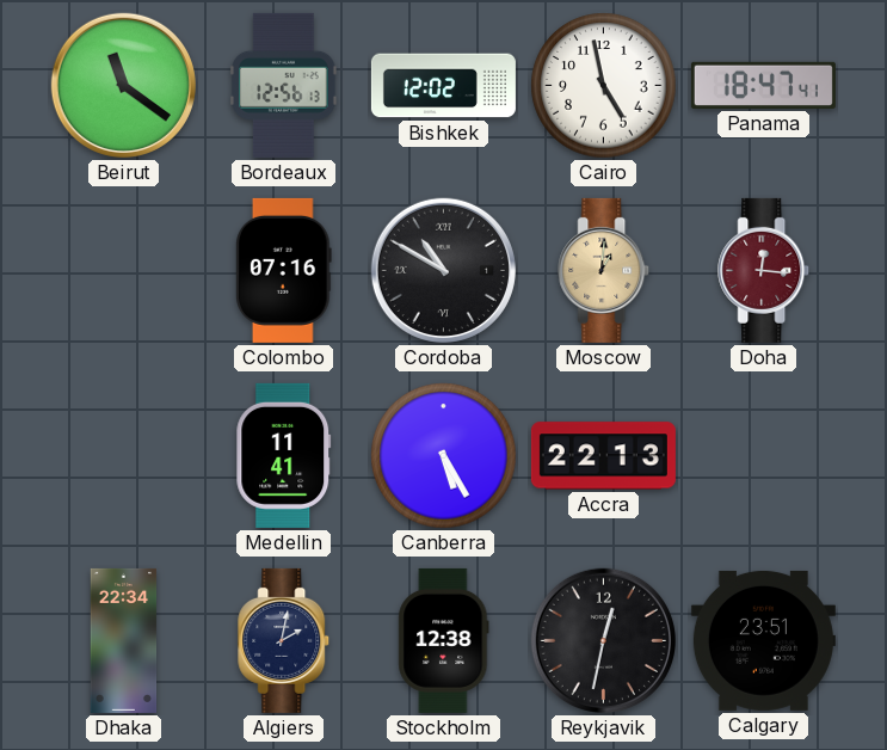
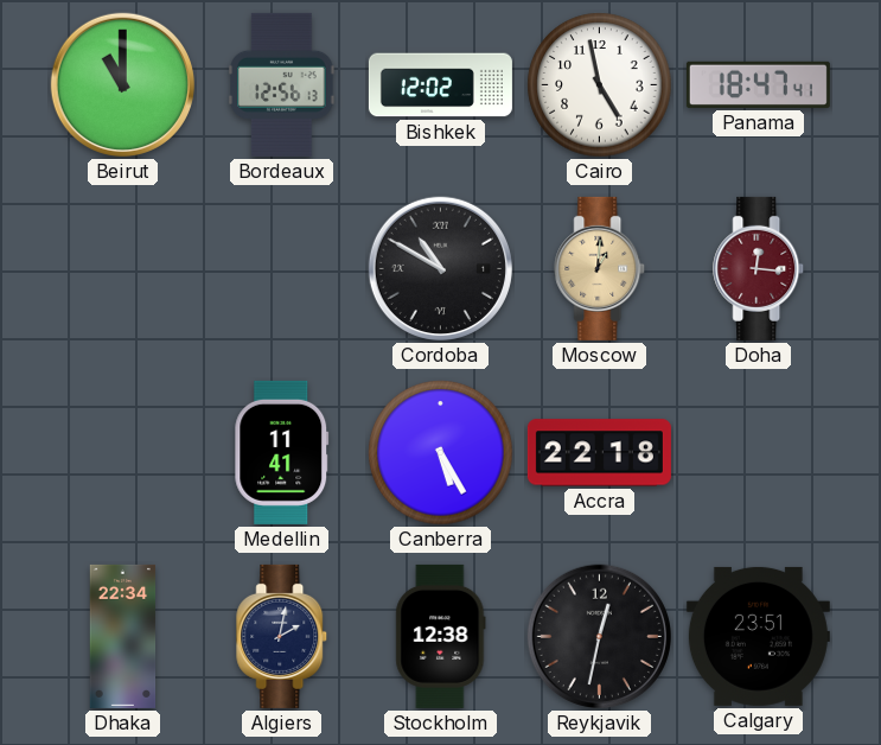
Beirut: 11:21 -> 11:00 (122, 84)
Colombo: 07:16 -> none (283, 270)
Accra: 22:13 -> 22:18 (599, 453)
